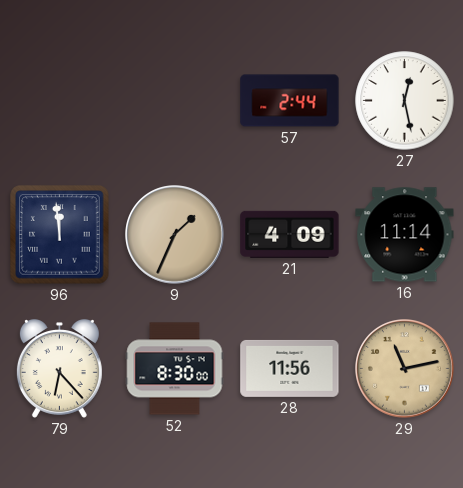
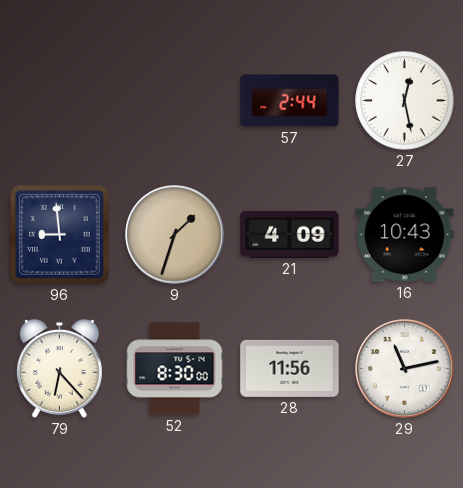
96: 11:59 -> 8:59 (60, 235)
9: 1:34 -> 1:33 (175, 235)
16: 11:14 -> 10:43 (405, 235)
29 dial: champagne -> white (405, 369)
